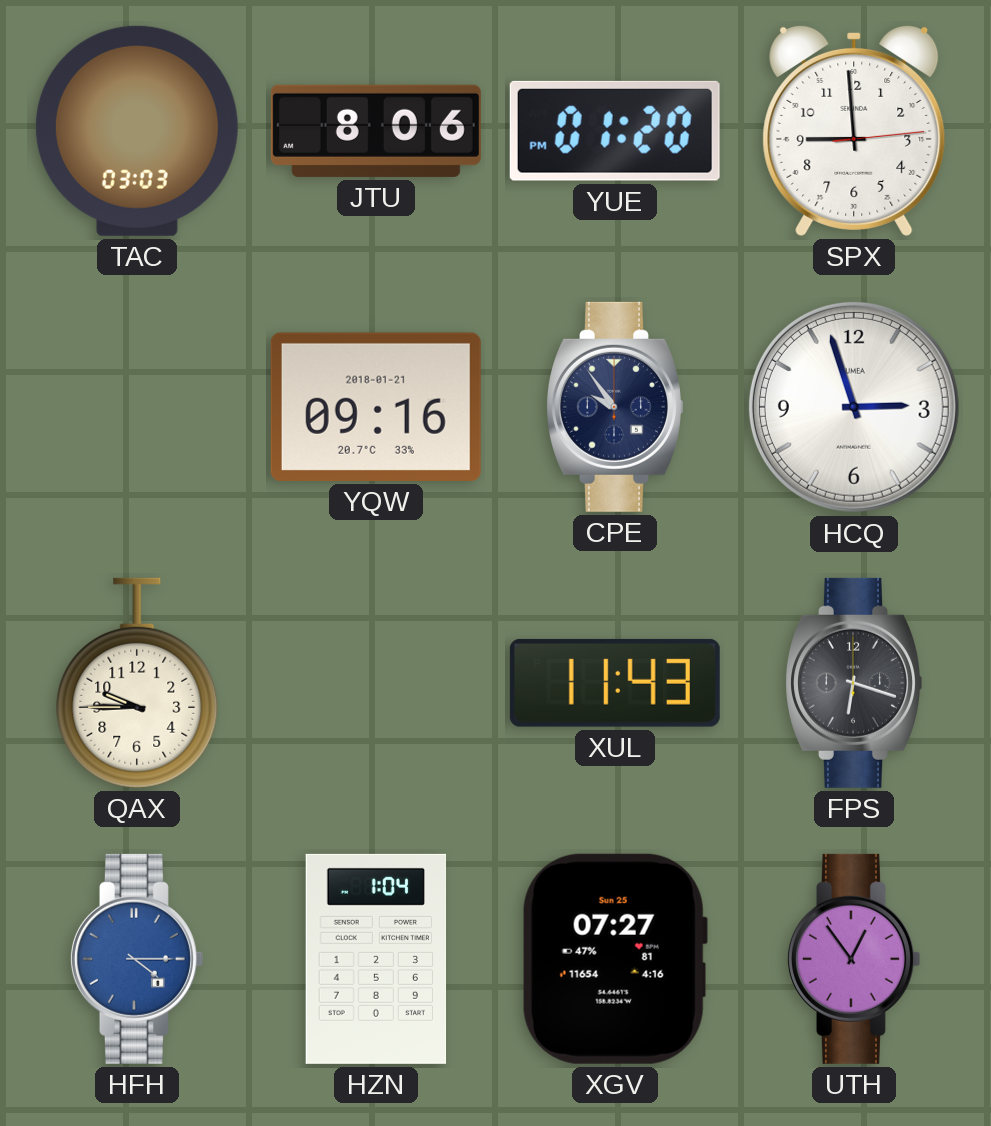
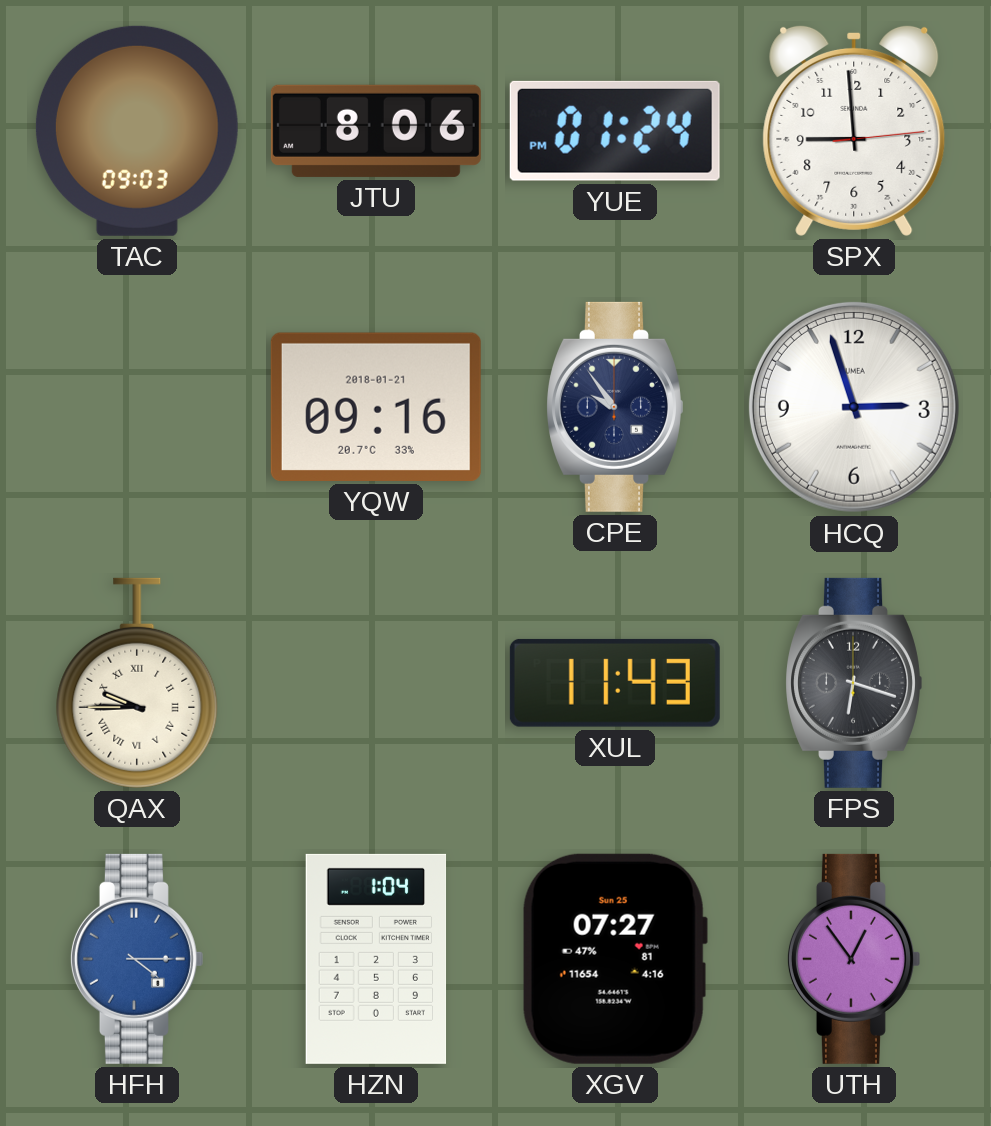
TAC: 03:03 -> 09:03 (137, 131)
YUE: 01:20 -> 01:24 (615, 131)
QAX numerals: Arabic -> Roman (137, 683)
